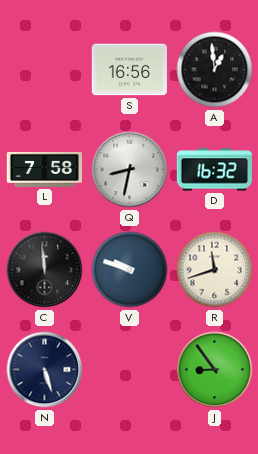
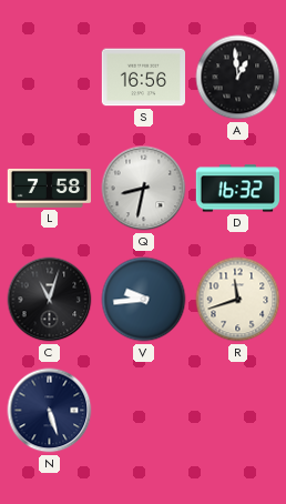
C: 11:59 -> 11:03 (50, 300)
V: 9:48 -> 9:44 (144, 300)
J: 8:54 -> none (215, 370)
